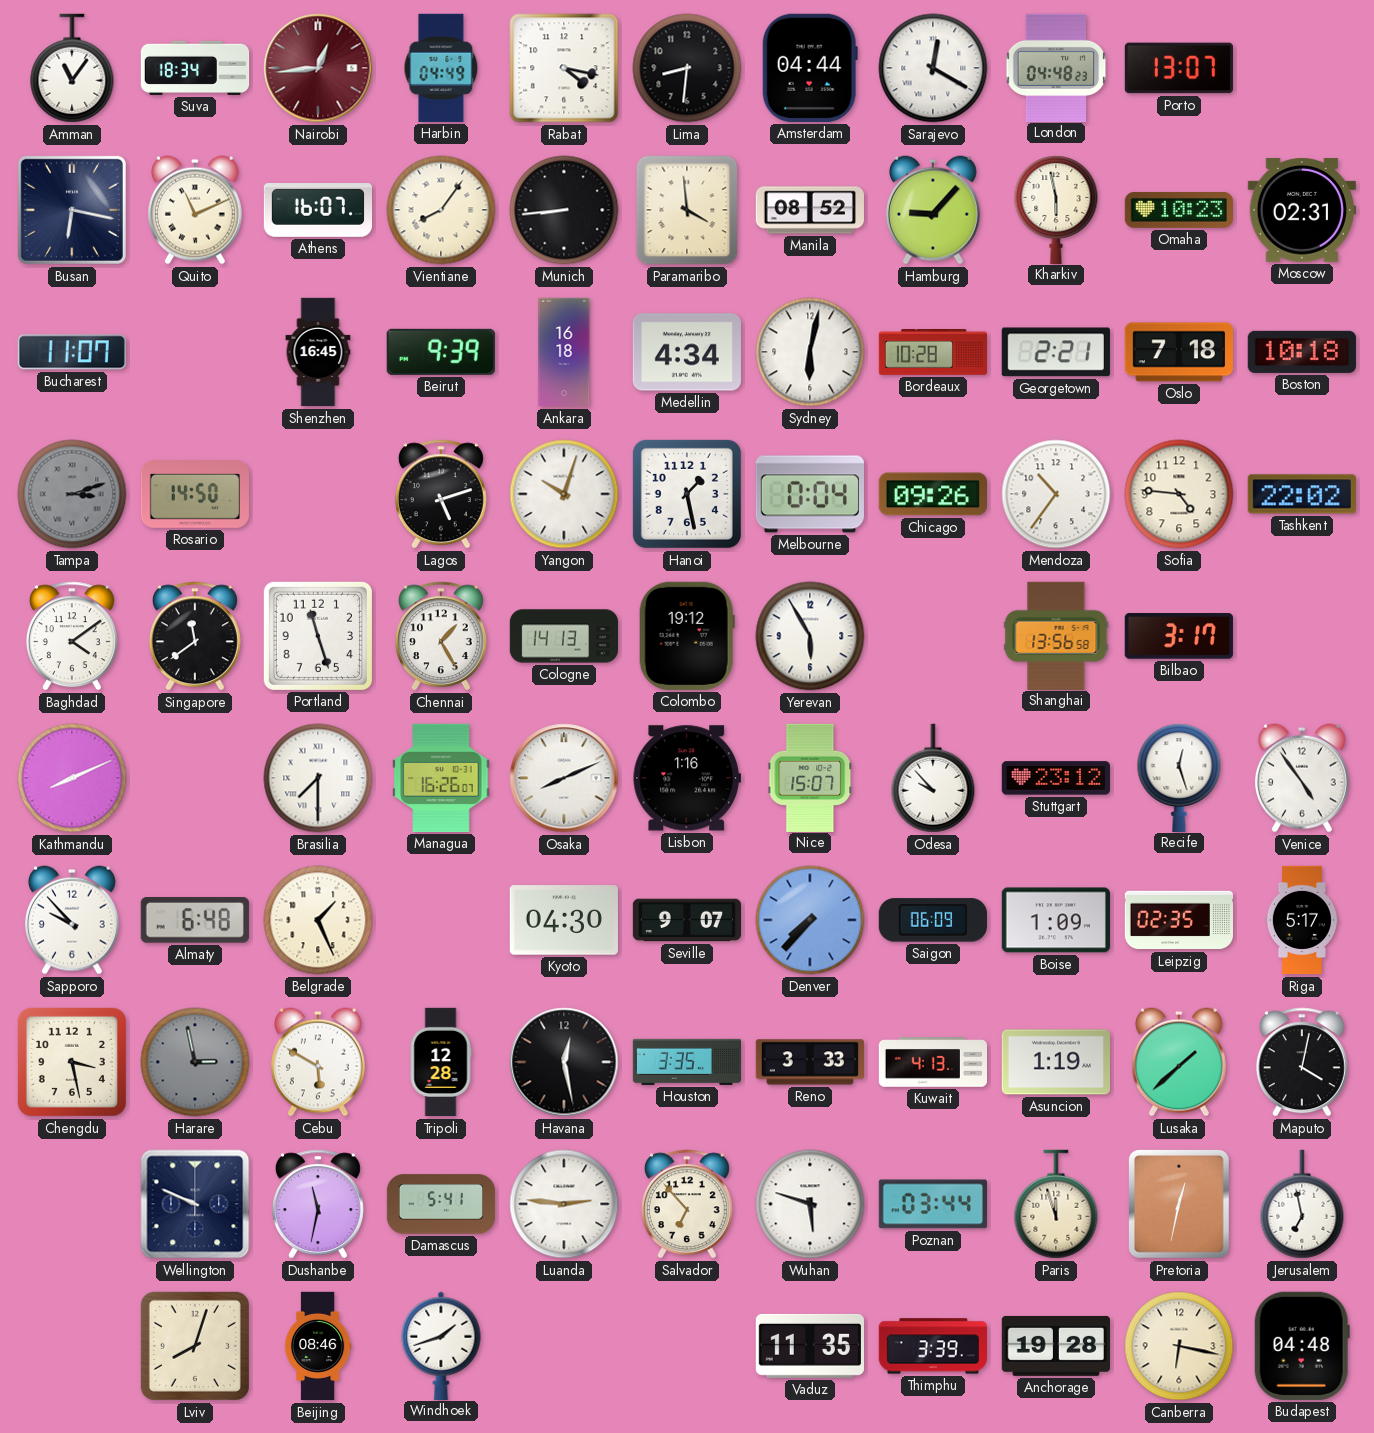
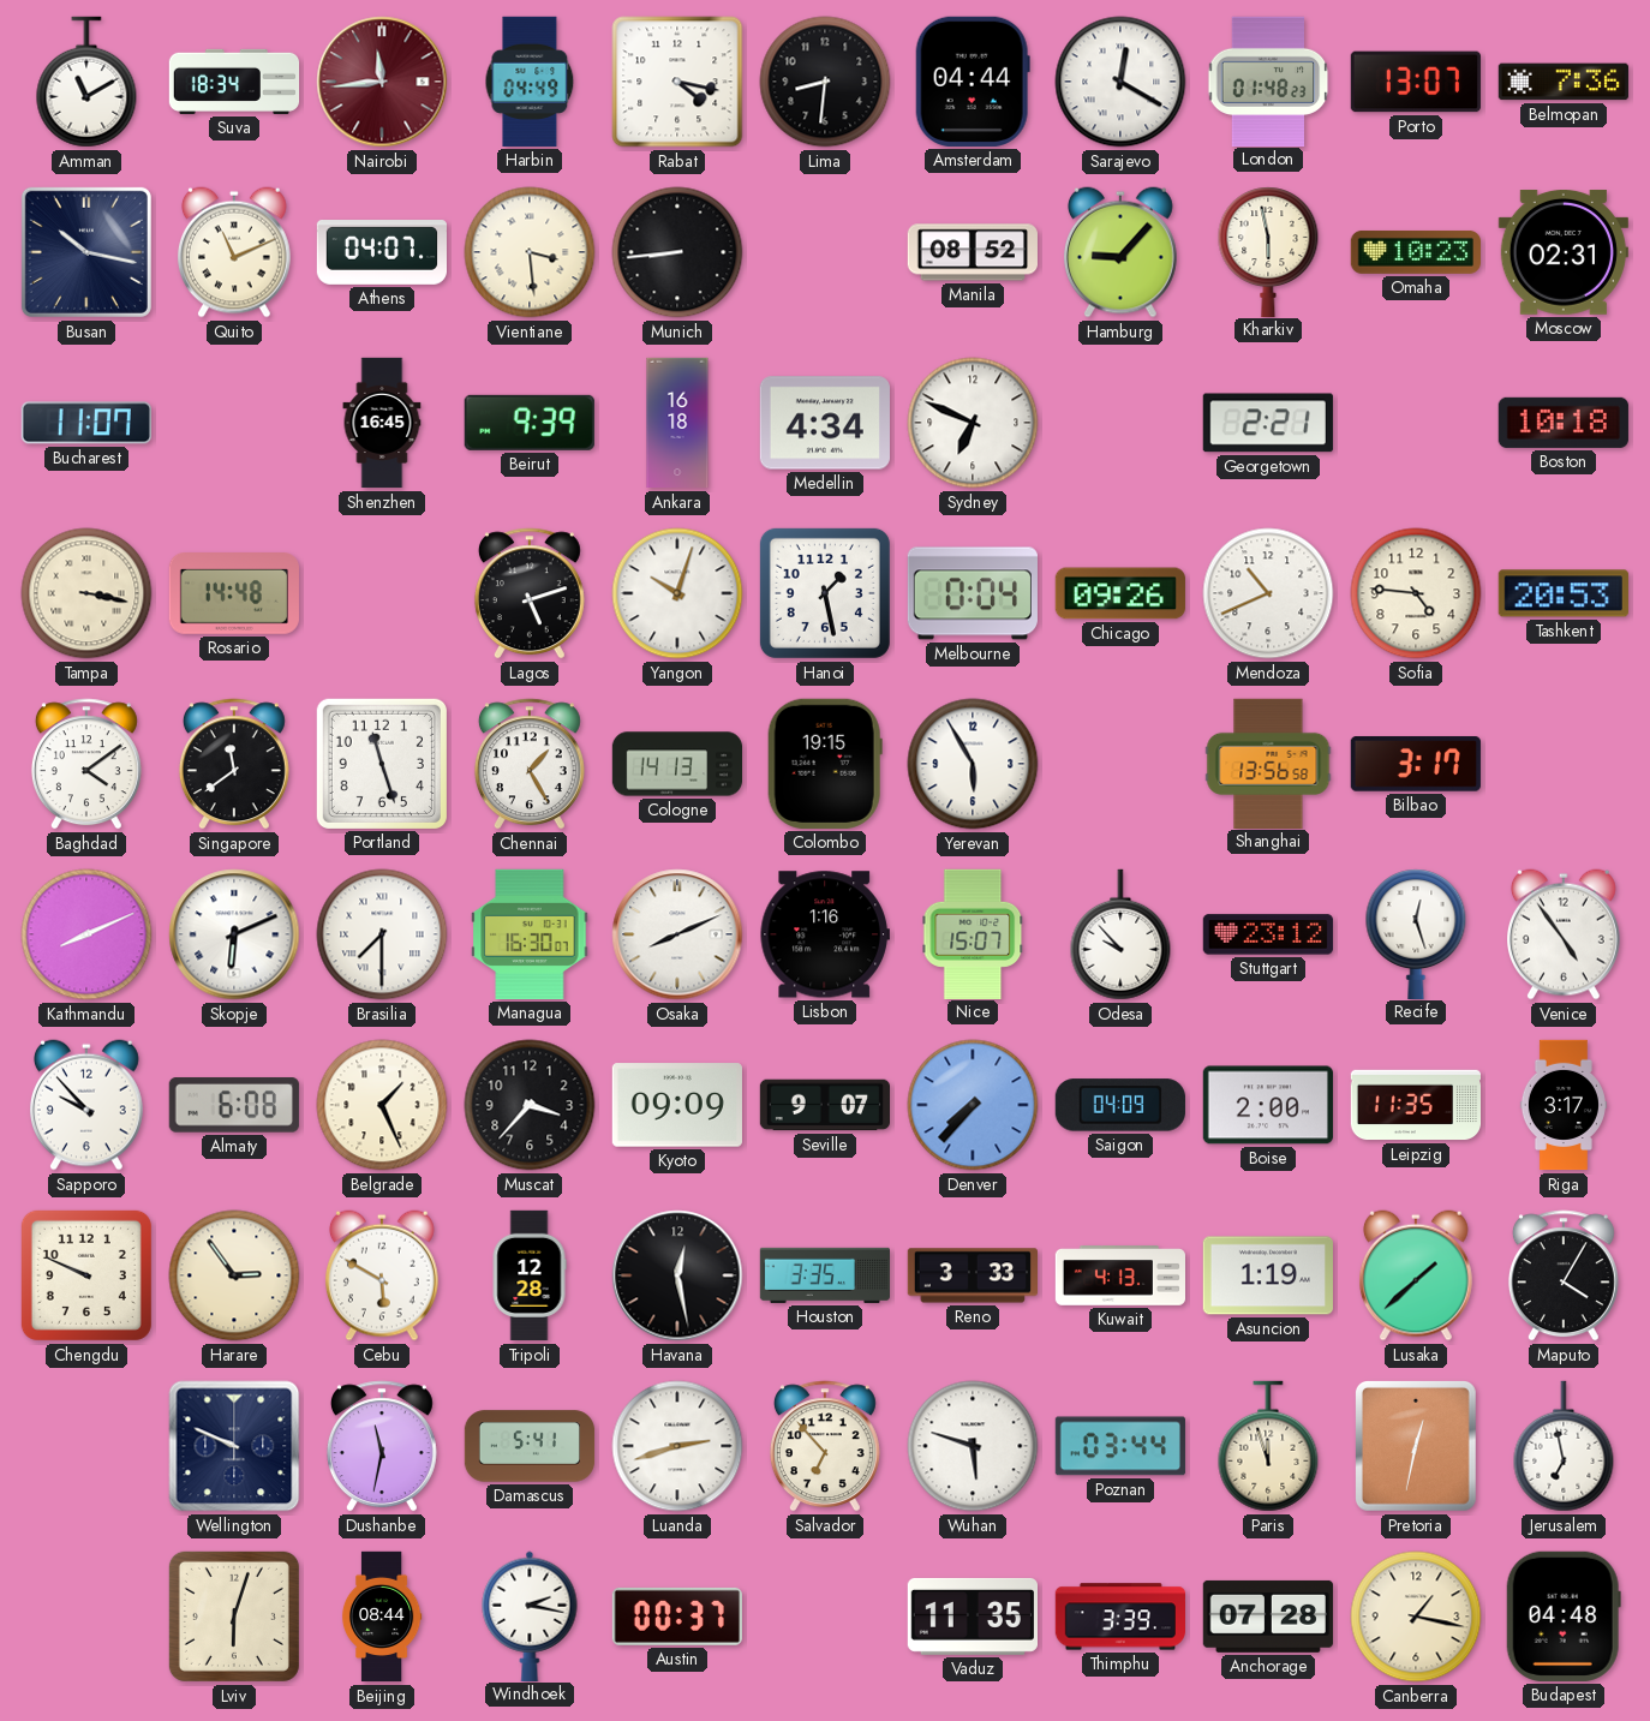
Amman: 11:06 -> 11:10 (86, 82)
Nairobi: 12:44 -> 11:44 (382, 82)
London: 04:48 -> 01:48 (1268, 80)
Belmopan: none -> 7:36 (1564, 82)
Busan: 6:17 -> 10:17 (86, 252)
Athens: 16:07 -> 04:07 (381, 253)
Vientiane: 8:06 -> 3:29 (530, 252)
Paramaribo: 3:59 -> none (687, 210)
Sydney: 6:02 -> 6:49 (973, 423)
Bordeaux: 10:28 -> none (932, 353)
Oslo: 7:18 -> none (1179, 352)
Tampa: 3:12 -> 3:17 (86, 593)
Tampa dial: grey -> cream (86, 593)
Rosario: 14:50 -> 14:48 (233, 594)
Mendoza: 10:36 -> 10:41 (1268, 593)
Tashkent: 22:02 -> 20:53 (1564, 593)
Colombo: 19:12 -> 19:15 (825, 764)
Skopje: none -> 6:11 (234, 934)
Managua: 16:26 -> 16:30 (530, 934)
Almaty: 6:48 -> 6:08 (234, 1105)
Muscat: none -> 3:37 (530, 1105)
Kyoto: 04:30 -> 09:09 (677, 1105)
Saigon: 06:09 -> 04:09 (1120, 1105)
Boise: 1:09 -> 2:00 (1268, 1105)
Leipzig: 02:35 -> 11:35 (1415, 1105)
Riga: 5:17 -> 3:17 (1564, 1105)
Chengdu: 3:28 -> 9:49 (86, 1275)
Harare: 2:58 -> 2:54 (234, 1275)
Harare dial: grey -> cream (234, 1275)
Maputo: 4:02 -> 4:05 (1564, 1275)
Luanda: 2:46 -> 2:42 (677, 1446)
Lviv: 8:03 -> 6:03 (234, 1617)
Beijing: 08:46 -> 08:44 (382, 1617)
Windhoek: 1:42 -> 2:17 (530, 1615)
Austin: none -> 00:37 (677, 1617)
Anchorage: 19:28 -> 07:28 (1268, 1617)
Canberra: 6:17 -> 1:17 (1416, 1617)
